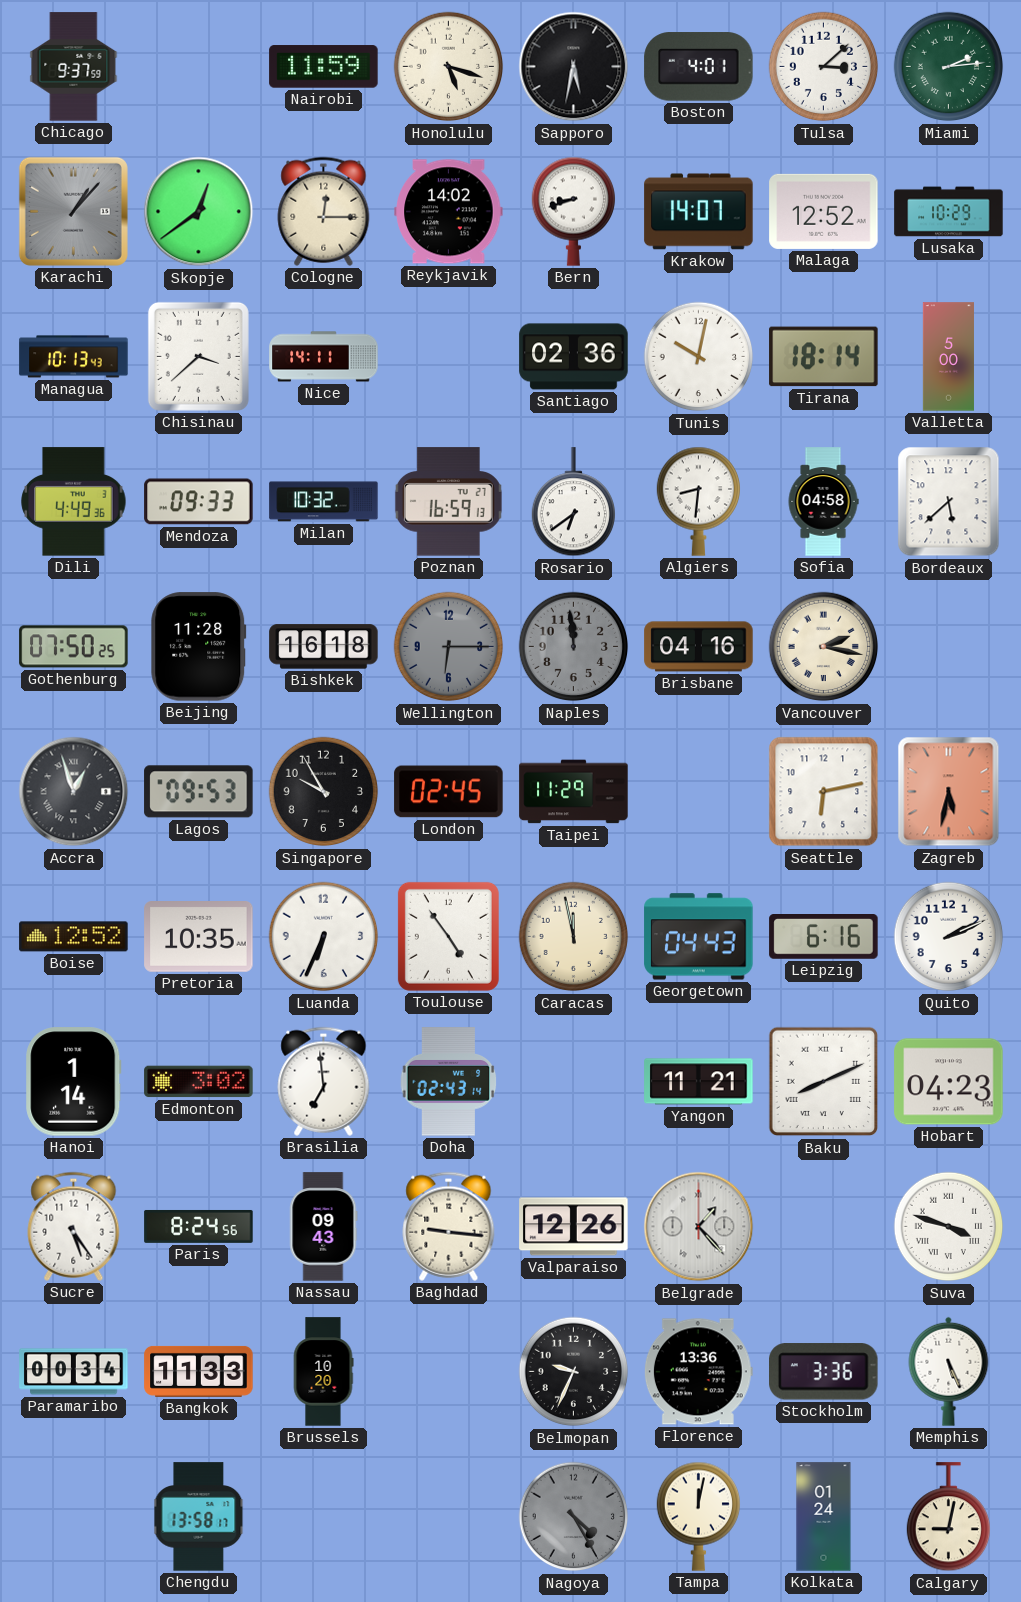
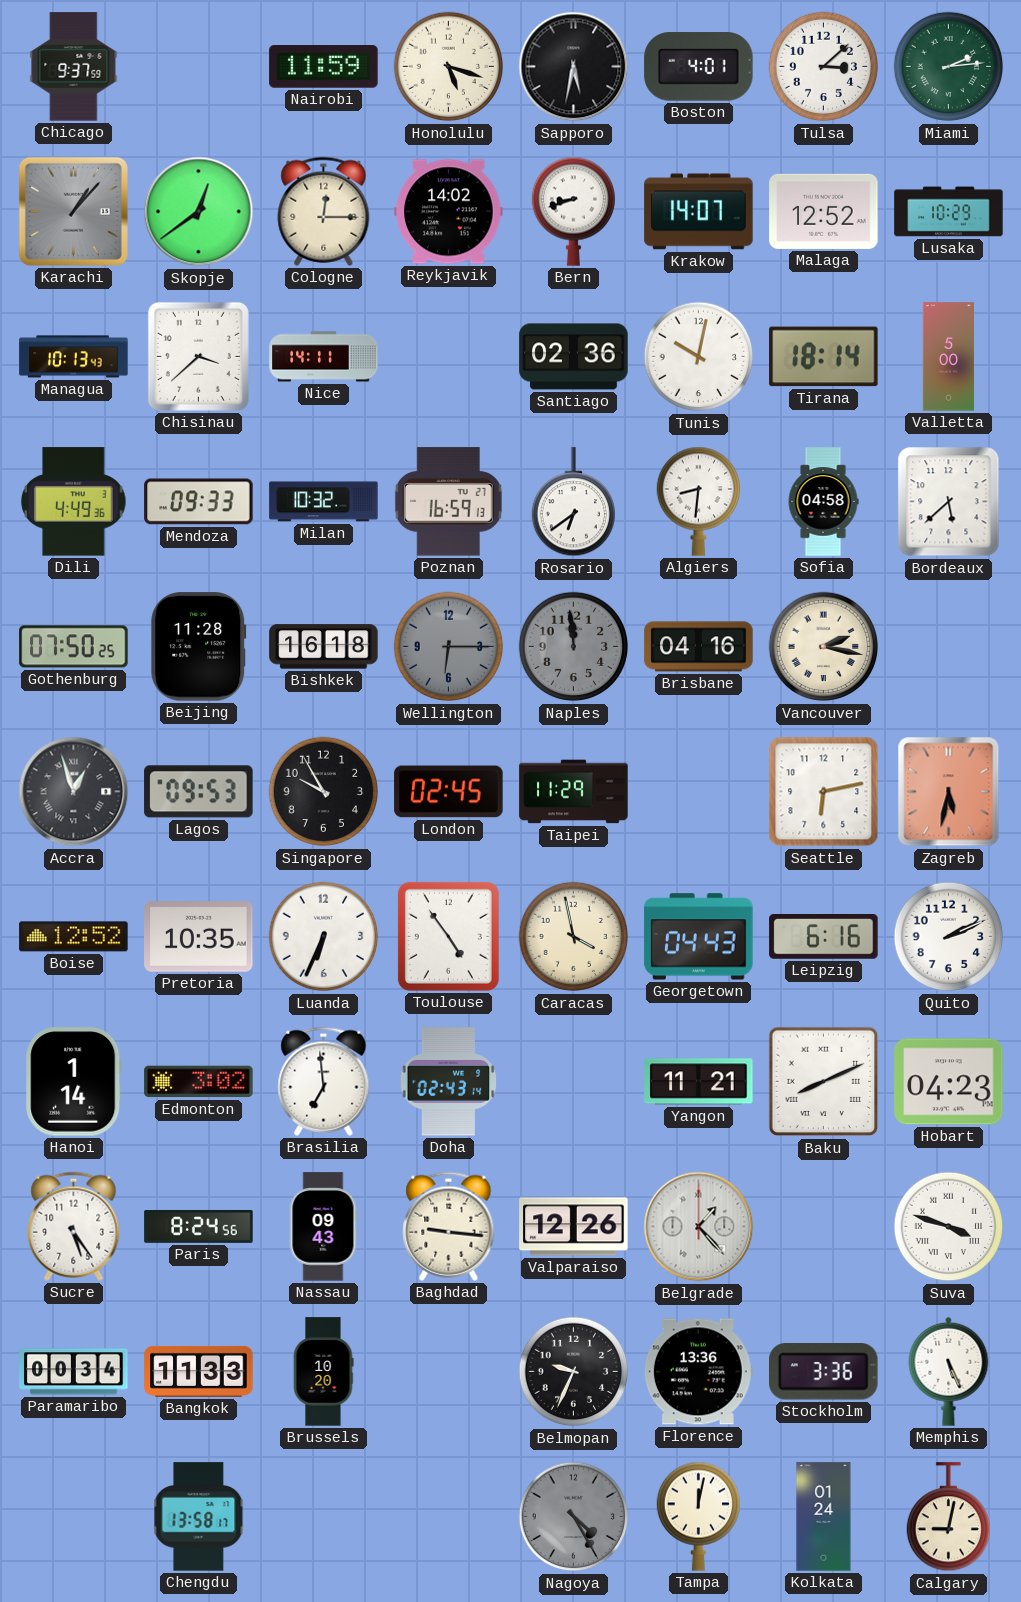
Caracas: 11:58 -> 3:58 (574, 937)
